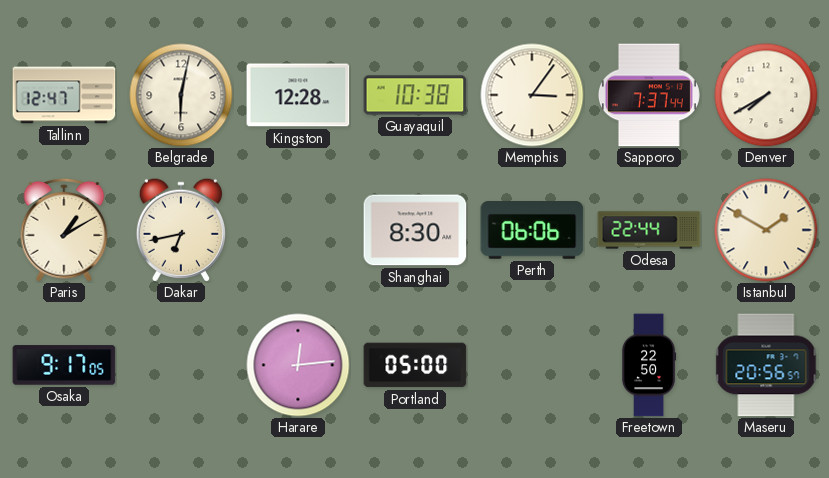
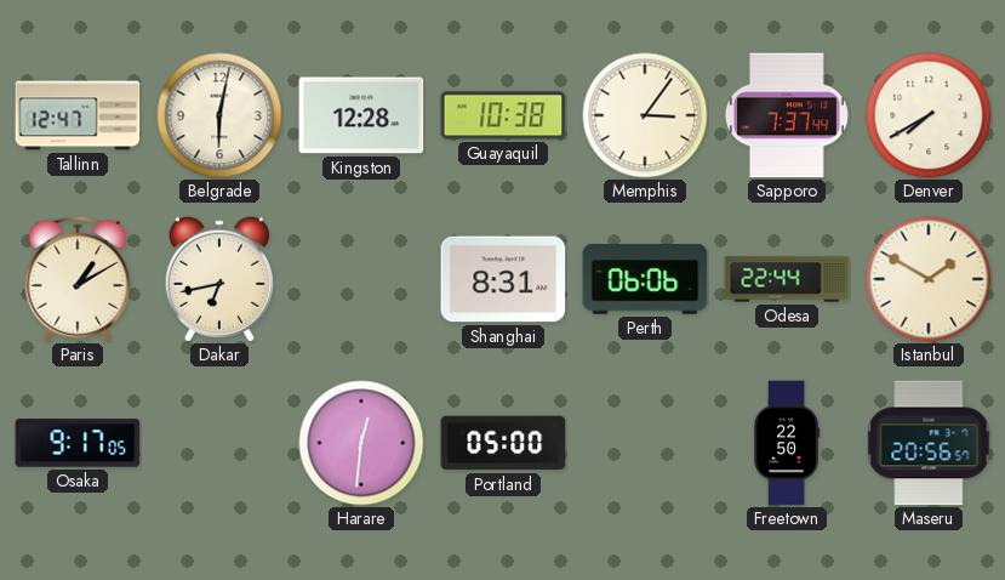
Shanghai: 8:30 -> 8:31 (503, 279)
Harare: 12:14 -> 12:31 (361, 443)
